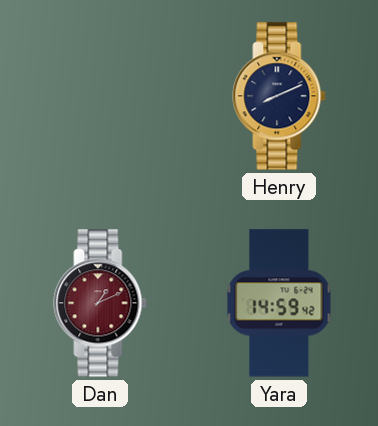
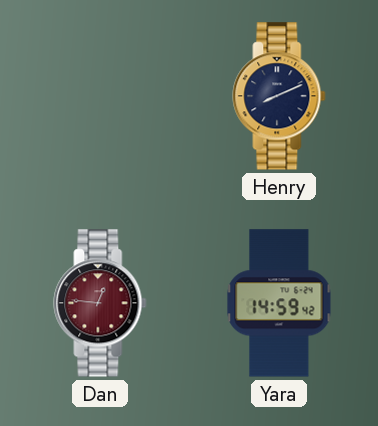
Dan: 1:11 -> 12:46 (100, 303)
